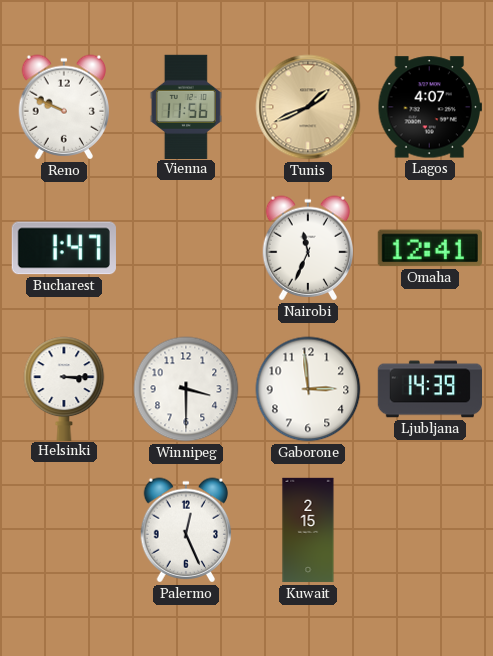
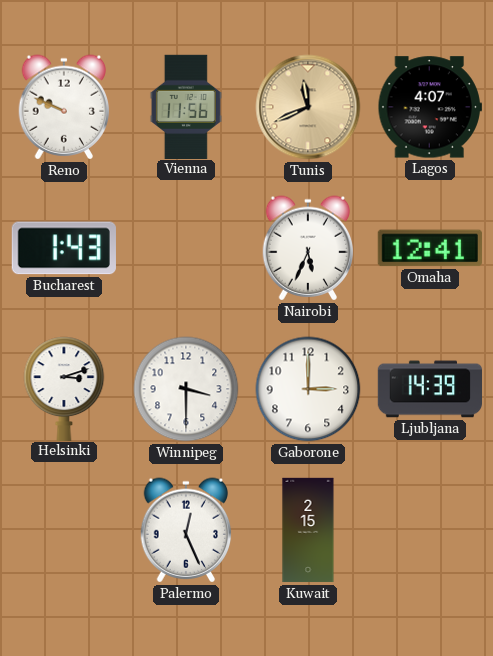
Tunis: 1:41 -> 11:41 (308, 107)
Bucharest: 1:47 -> 1:43 (64, 248)
Nairobi: 11:34 -> 5:34 (308, 248)
Helsinki: 3:15 -> 3:12 (64, 388)
Gaborone: 2:59 -> 3:00 (308, 389)
